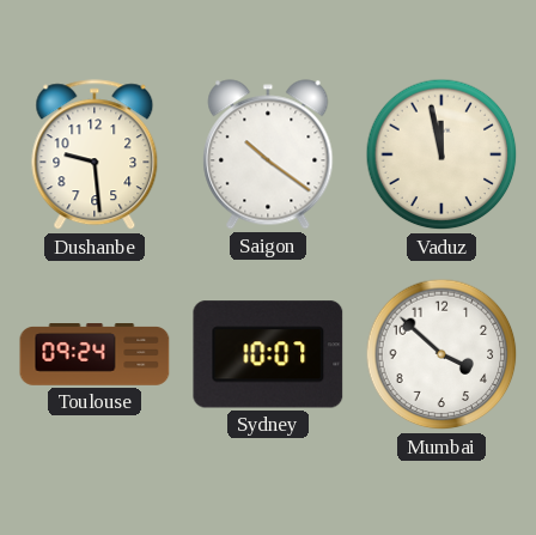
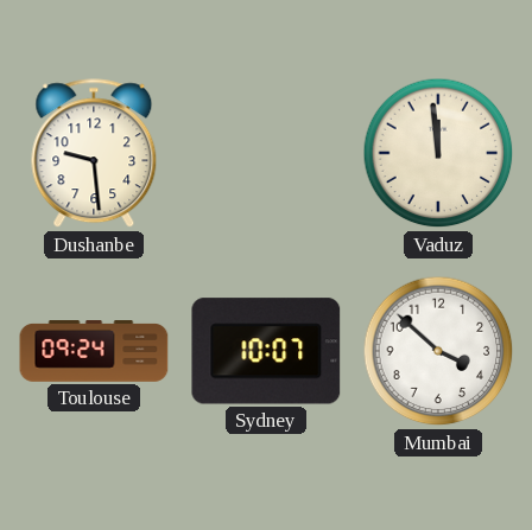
Saigon: 10:21 -> none (268, 154)
Vaduz: 11:58 -> 11:59 (438, 153)
